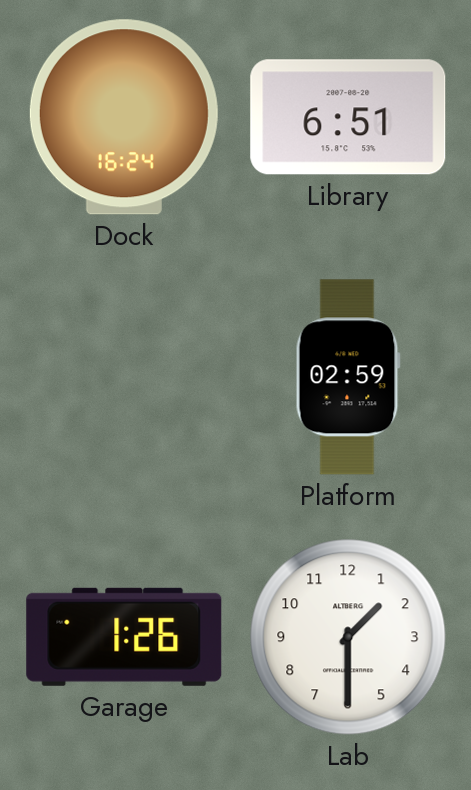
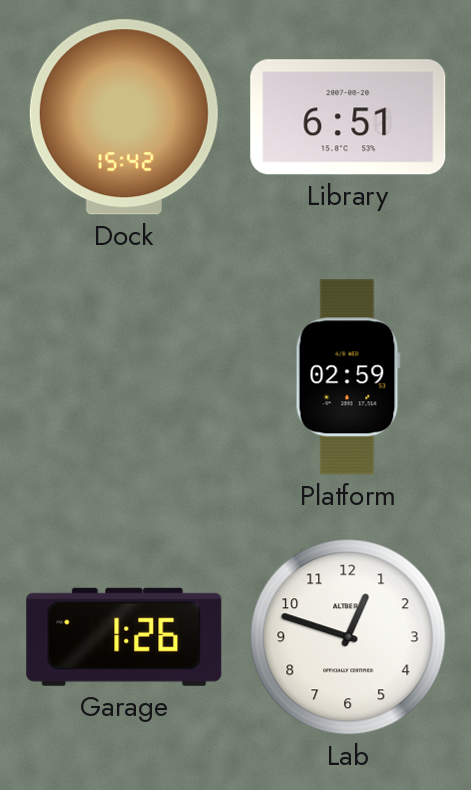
Dock: 16:24 -> 15:42 (124, 117)
Lab: 1:30 -> 12:48 (348, 637)
